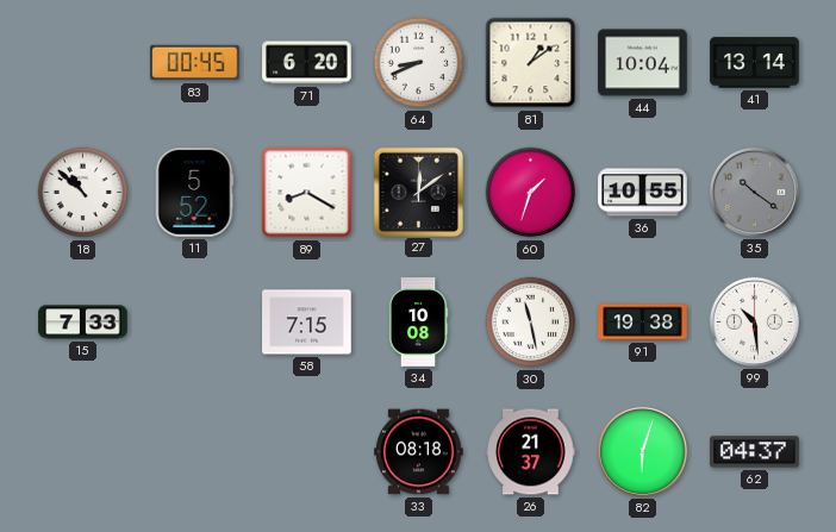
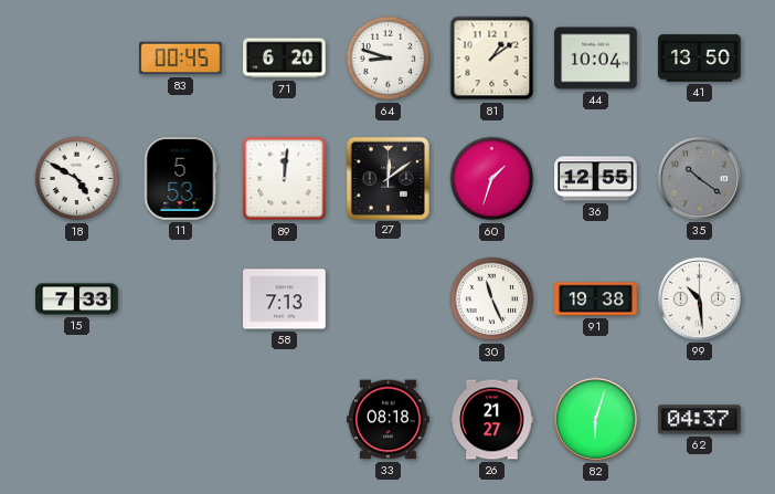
64: 8:41 -> 8:48 (389, 59)
41: 13:14 -> 13:50 (700, 59)
18: 10:52 -> 4:50 (77, 179)
11: 5:52 -> 5:53 (180, 179)
89: 8:20 -> 12:01 (285, 179)
36: 10:55 -> 12:55 (596, 179)
58: 7:15 -> 7:13 (285, 299)
34: 10:08 -> none (418, 323)
30: 11:28 -> 11:26 (492, 299)
26: 21:37 -> 21:27 (492, 420)
